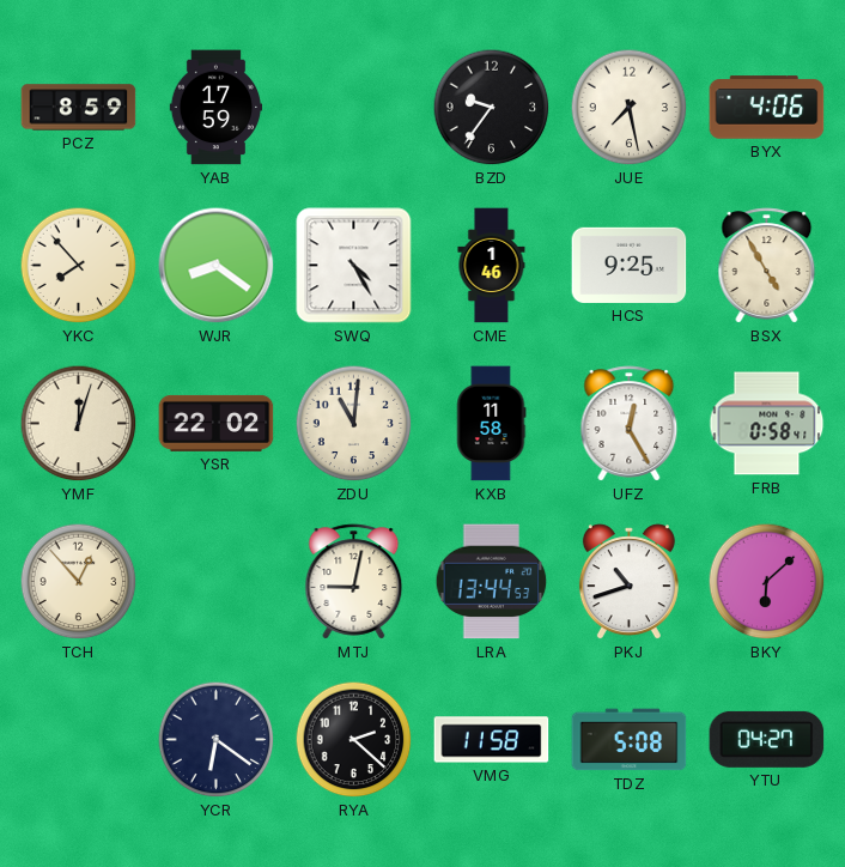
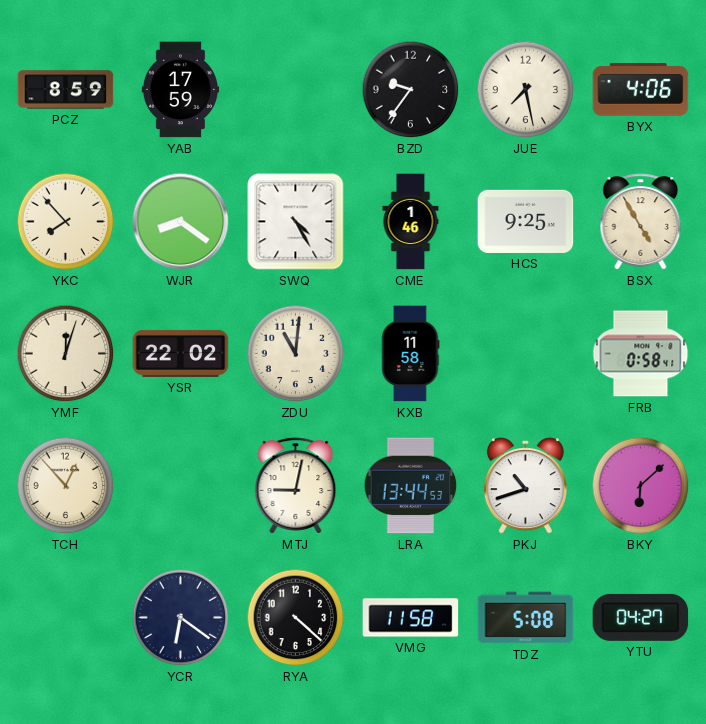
UFZ: 12:25 -> none (630, 424)
RYA: 2:22 -> 4:22 (296, 618)
